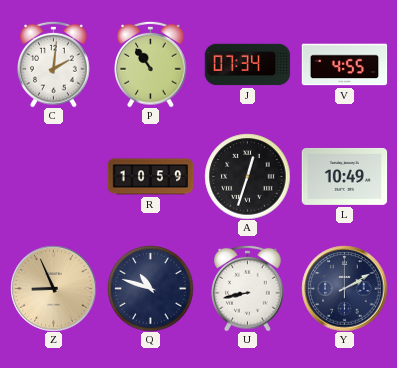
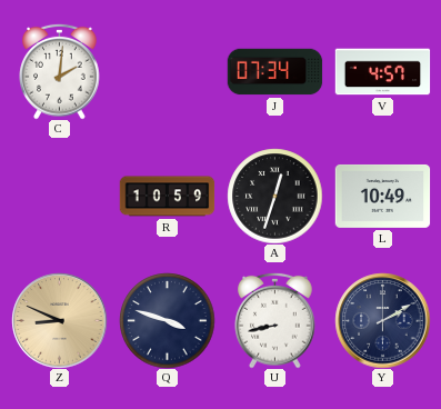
P: 10:54 -> none (151, 64)
V: 4:55 -> 4:57 (382, 72)
Z: 8:56 -> 8:49 (59, 320)
Q: 10:48 -> 3:48 (167, 320)
